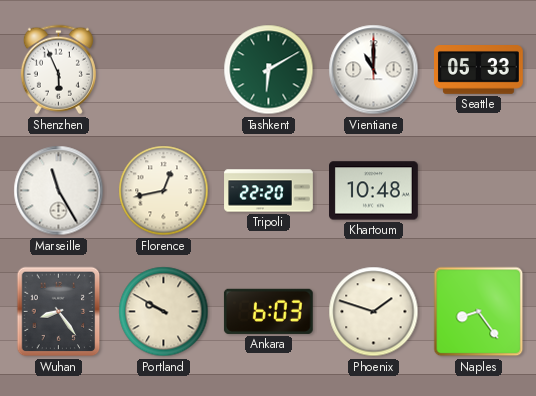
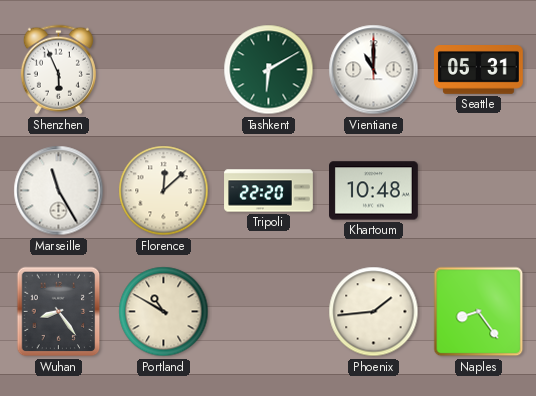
Seattle: 05:33 -> 05:31 (479, 70)
Florence: 12:43 -> 12:08 (164, 191)
Portland: 9:50 -> 10:50 (164, 312)
Ankara: 6:03 -> none (268, 311)
Phoenix: 1:48 -> 1:44 (374, 312)
